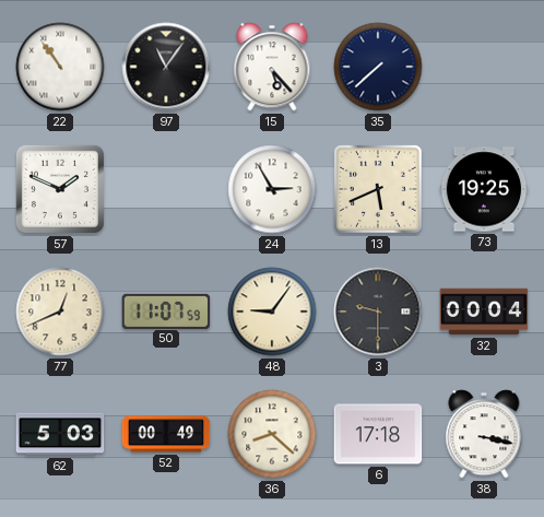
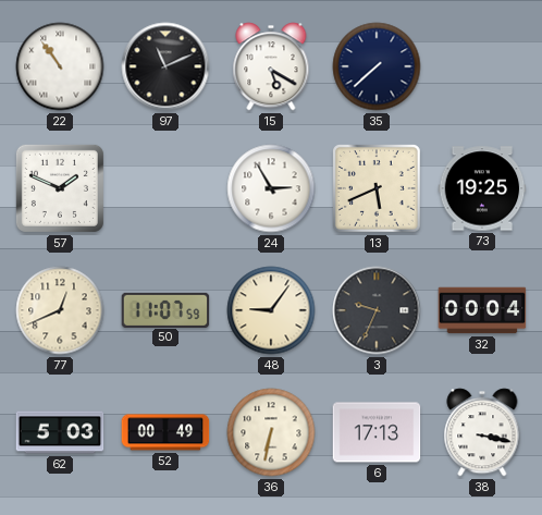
97: 11:06 -> 11:11 (165, 66)
15: 5:23 -> 5:20 (271, 66)
3: 9:30 -> 9:34 (377, 310)
36: 8:22 -> 6:32 (271, 432)
6: 17:18 -> 17:13 (377, 432)
